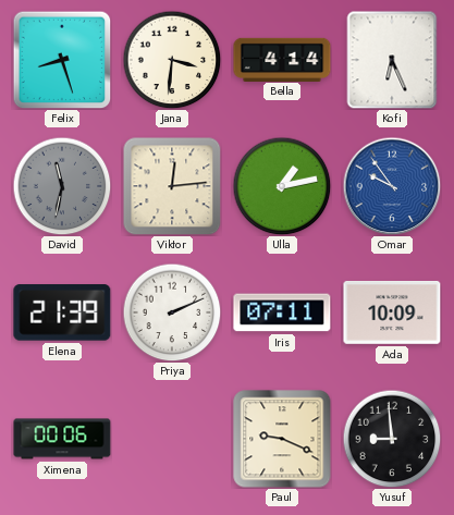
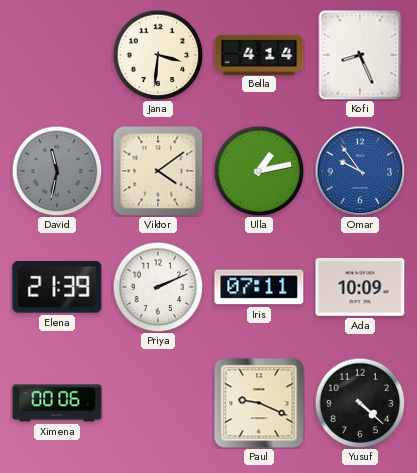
Felix: 8:27 -> none (62, 60)
Kofi: 6:26 -> 8:26 (360, 55)
Viktor: 12:14 -> 4:09 (158, 171)
Yusuf: 8:59 -> 4:22 (360, 403)
